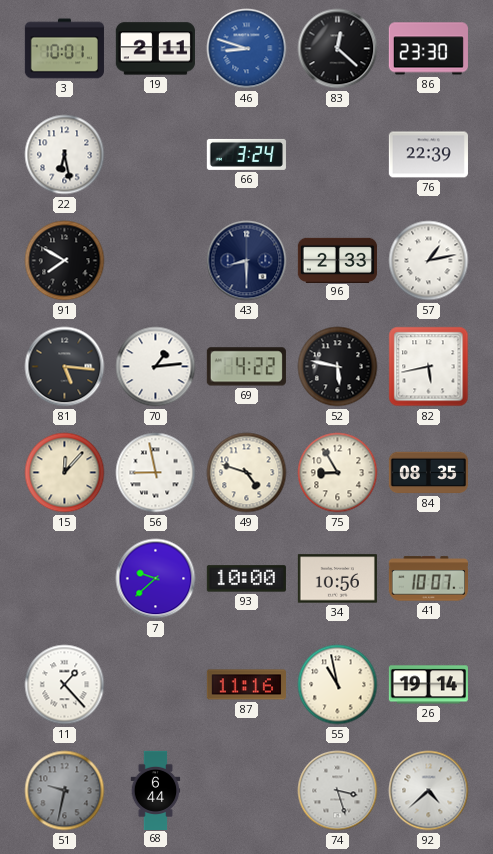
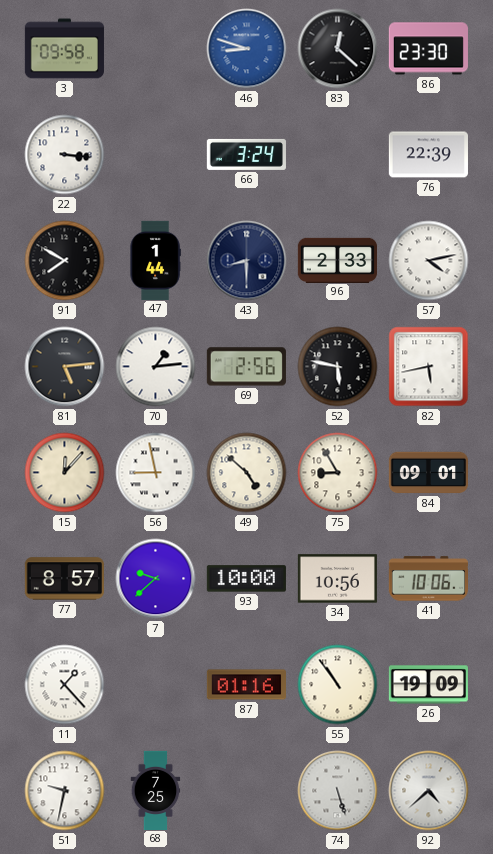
3: 10:01 -> 09:58 (64, 49)
19: 2:11 -> none (155, 49)
22: 6:28 -> 3:16 (65, 155)
47: none -> 1:44 (155, 260)
57: 1:13 -> 4:13 (429, 261)
81: 5:16 -> 5:14 (65, 367)
69: 4:22 -> 2:56 (246, 367)
49: 4:48 -> 4:52 (247, 473)
84: 08:35 -> 09:01 (428, 473)
77: none -> 8:57 (64, 579)
41: 10:07 -> 10:06 (428, 579)
87: 11:16 -> 01:16 (246, 685)
55: 10:58 -> 10:54 (338, 685)
26: 19:14 -> 19:09 (428, 685)
51 dial: grey -> white (65, 791)
68: 6:44 -> 7:25 (156, 790)
74: 3:27 -> 5:27 (338, 791)
